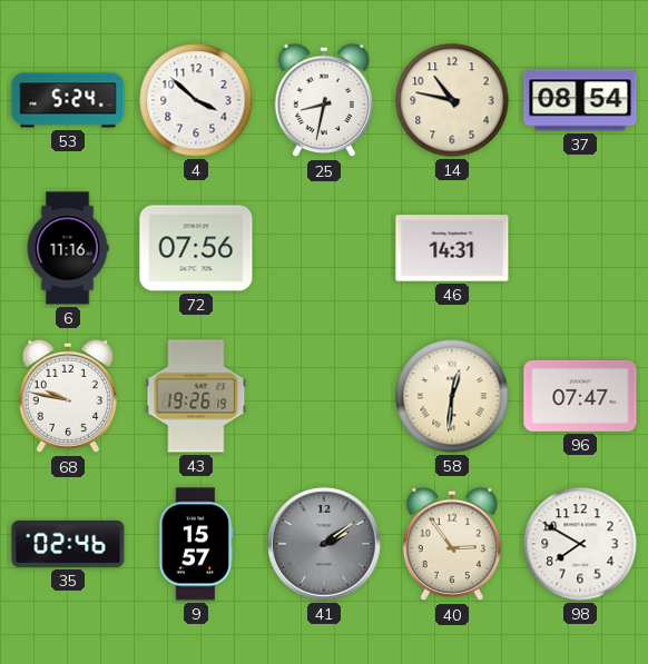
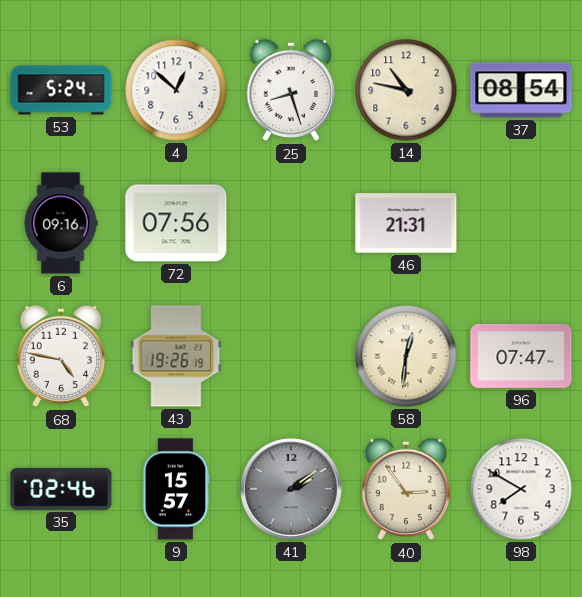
4: 3:52 -> 12:52 (176, 90)
25: 8:32 -> 8:27 (290, 90)
6: 11:16 -> 09:16 (61, 223)
46: 14:31 -> 21:31 (406, 223)
68: 9:47 -> 4:47 (60, 356)
